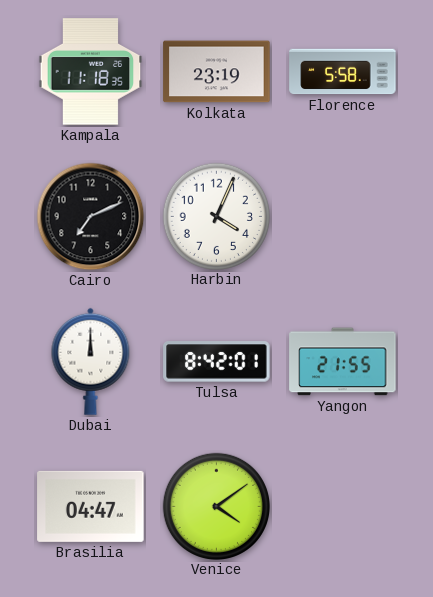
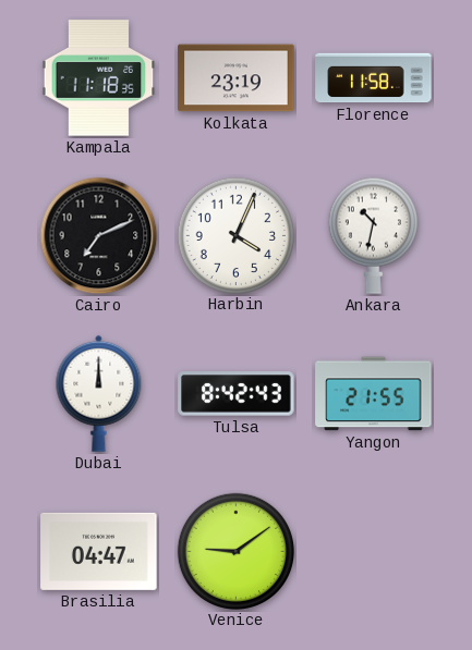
Florence: 5:58 -> 11:58 (374, 78)
Ankara: none -> 10:32 (373, 235)
Tulsa: 8:42:01 -> 8:42:43 (237, 394)
Venice: 4:09 -> 9:09 (235, 551)
